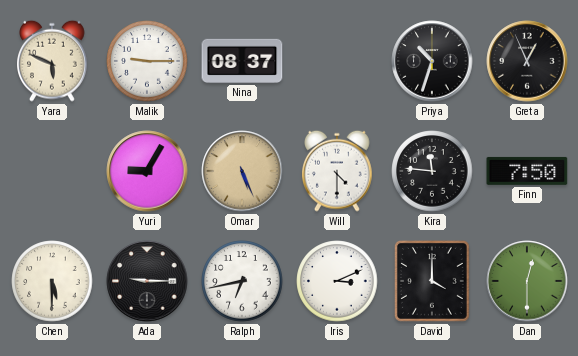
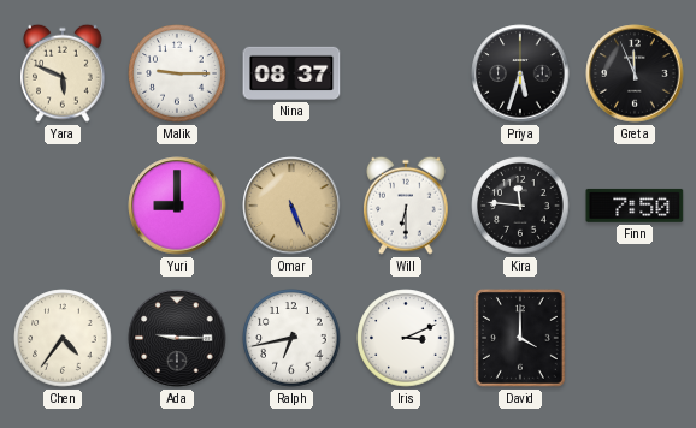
Priya: 10:33 -> 5:33 (520, 73)
Greta: 12:56 -> 11:56 (635, 73)
Yuri: 9:05 -> 9:00 (177, 206)
Will: 4:30 -> 6:30 (407, 206)
Chen: 5:30 -> 4:36 (63, 338)
Dan: 12:30 -> none (527, 281)
